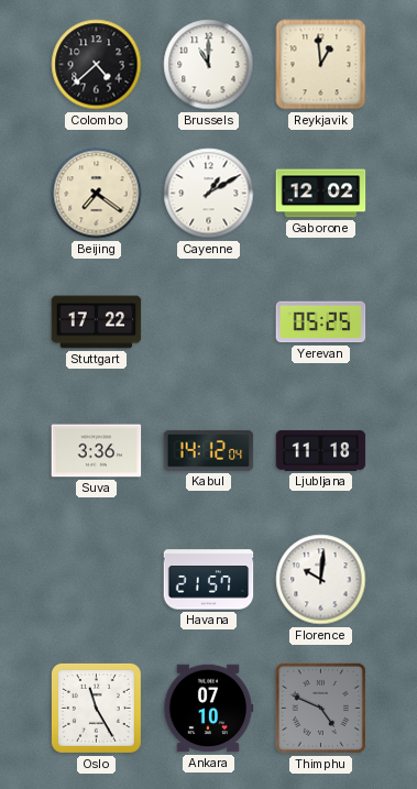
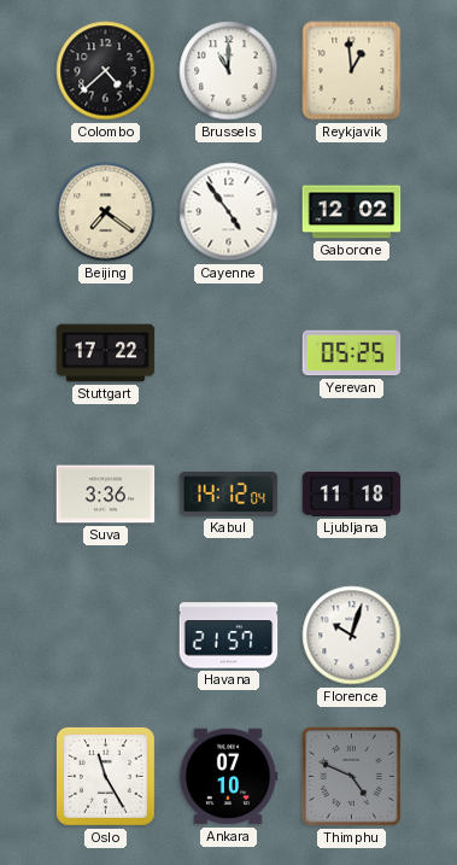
Cayenne: 1:10 -> 4:54 (229, 212)
Florence: 10:01 -> 10:03 (352, 636)
